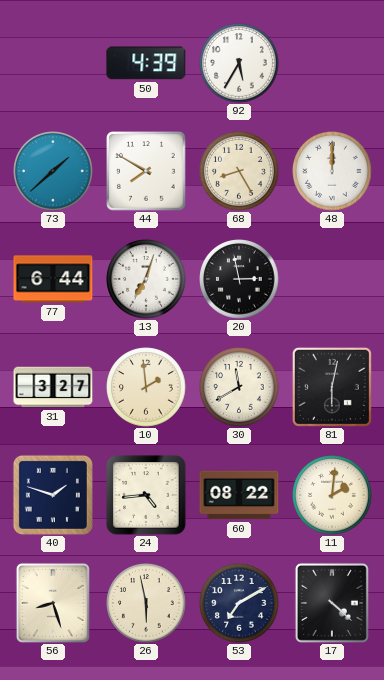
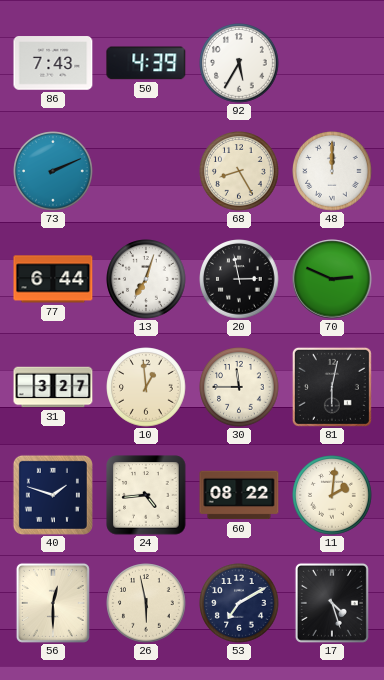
86: none -> 7:43 (53, 63)
73: 1:38 -> 2:11 (53, 171)
44: 7:50 -> none (147, 172)
70: none -> 2:49 (332, 279)
10: 1:59 -> 12:59 (146, 387)
30: 11:40 -> 11:45 (239, 387)
56: 8:27 -> 12:30 (53, 603)
17: 4:22 -> 4:27 (332, 603)
